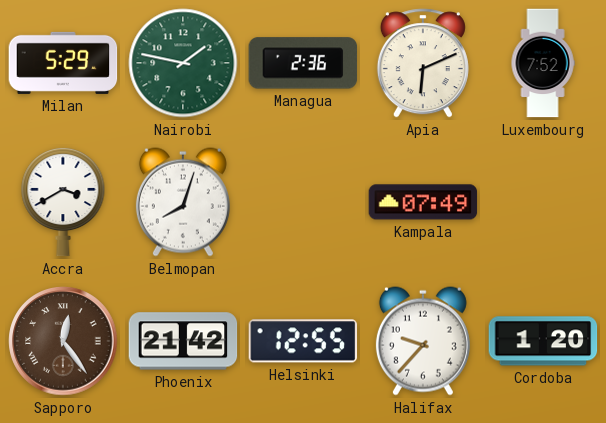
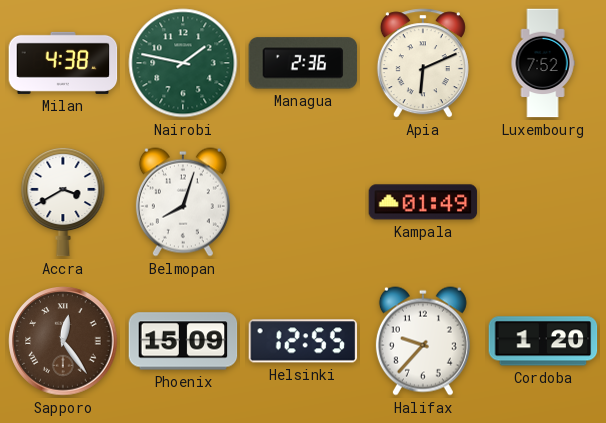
Milan: 5:29 -> 4:38 (63, 63)
Kampala: 07:49 -> 01:49 (423, 202)
Phoenix: 21:42 -> 15:09 (183, 341)
